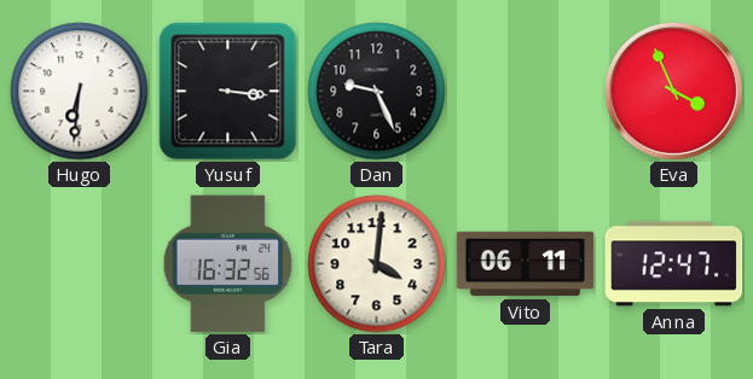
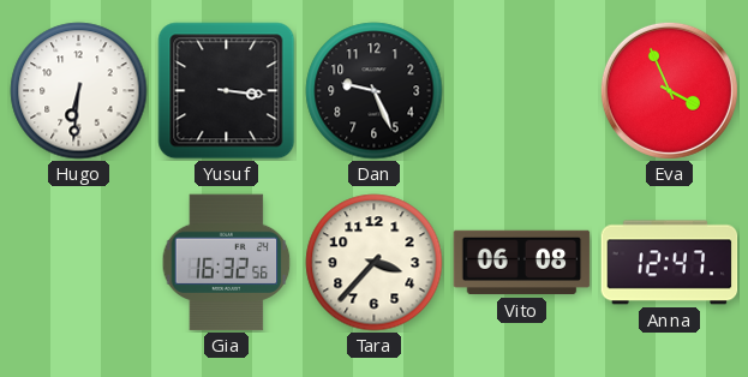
Tara: 4:01 -> 3:37 (375, 263)
Vito: 06:11 -> 06:08 (522, 263)
